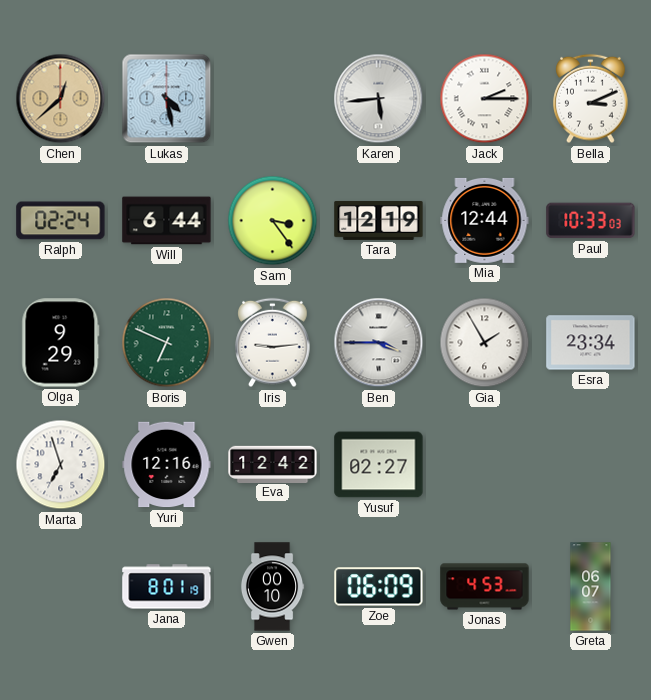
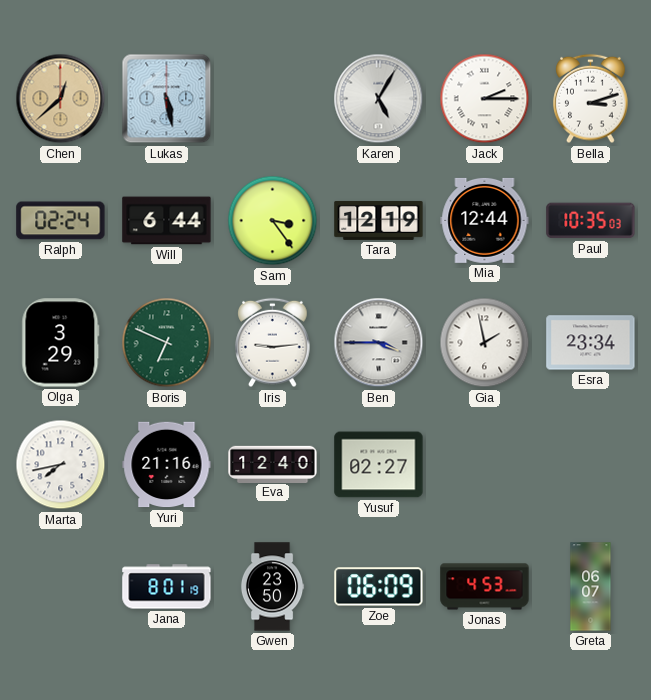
Lukas: 4:28 -> 5:28 (167, 99)
Karen: 5:44 -> 5:05 (379, 99)
Bella: 3:11 -> 3:12 (591, 99)
Paul: 10:33 -> 10:35 (591, 221)
Olga: 9:29 -> 3:29 (61, 343)
Gia: 1:55 -> 1:58 (485, 343)
Marta: 6:57 -> 7:43 (61, 465)
Yuri: 12:16 -> 21:16 (167, 465)
Eva: 12:42 -> 12:40 (273, 464)
Gwen: 00:10 -> 23:50 (272, 587)
